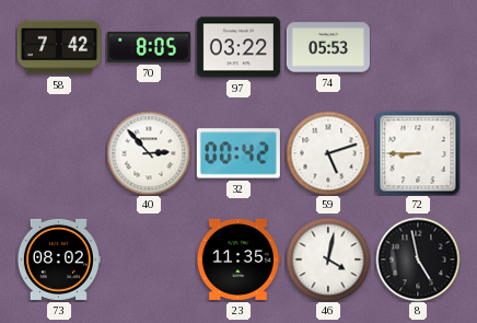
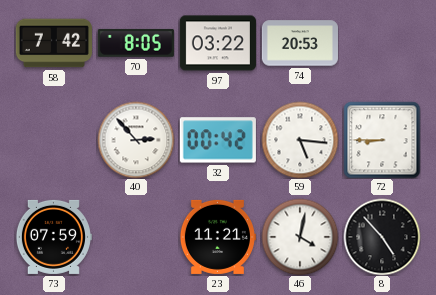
74: 05:53 -> 20:53 (300, 43)
59: 5:12 -> 5:16 (300, 140)
73: 08:02 -> 07:59 (54, 237)
23: 11:35 -> 11:21 (218, 237)
8: 4:58 -> 4:53 (382, 237)
